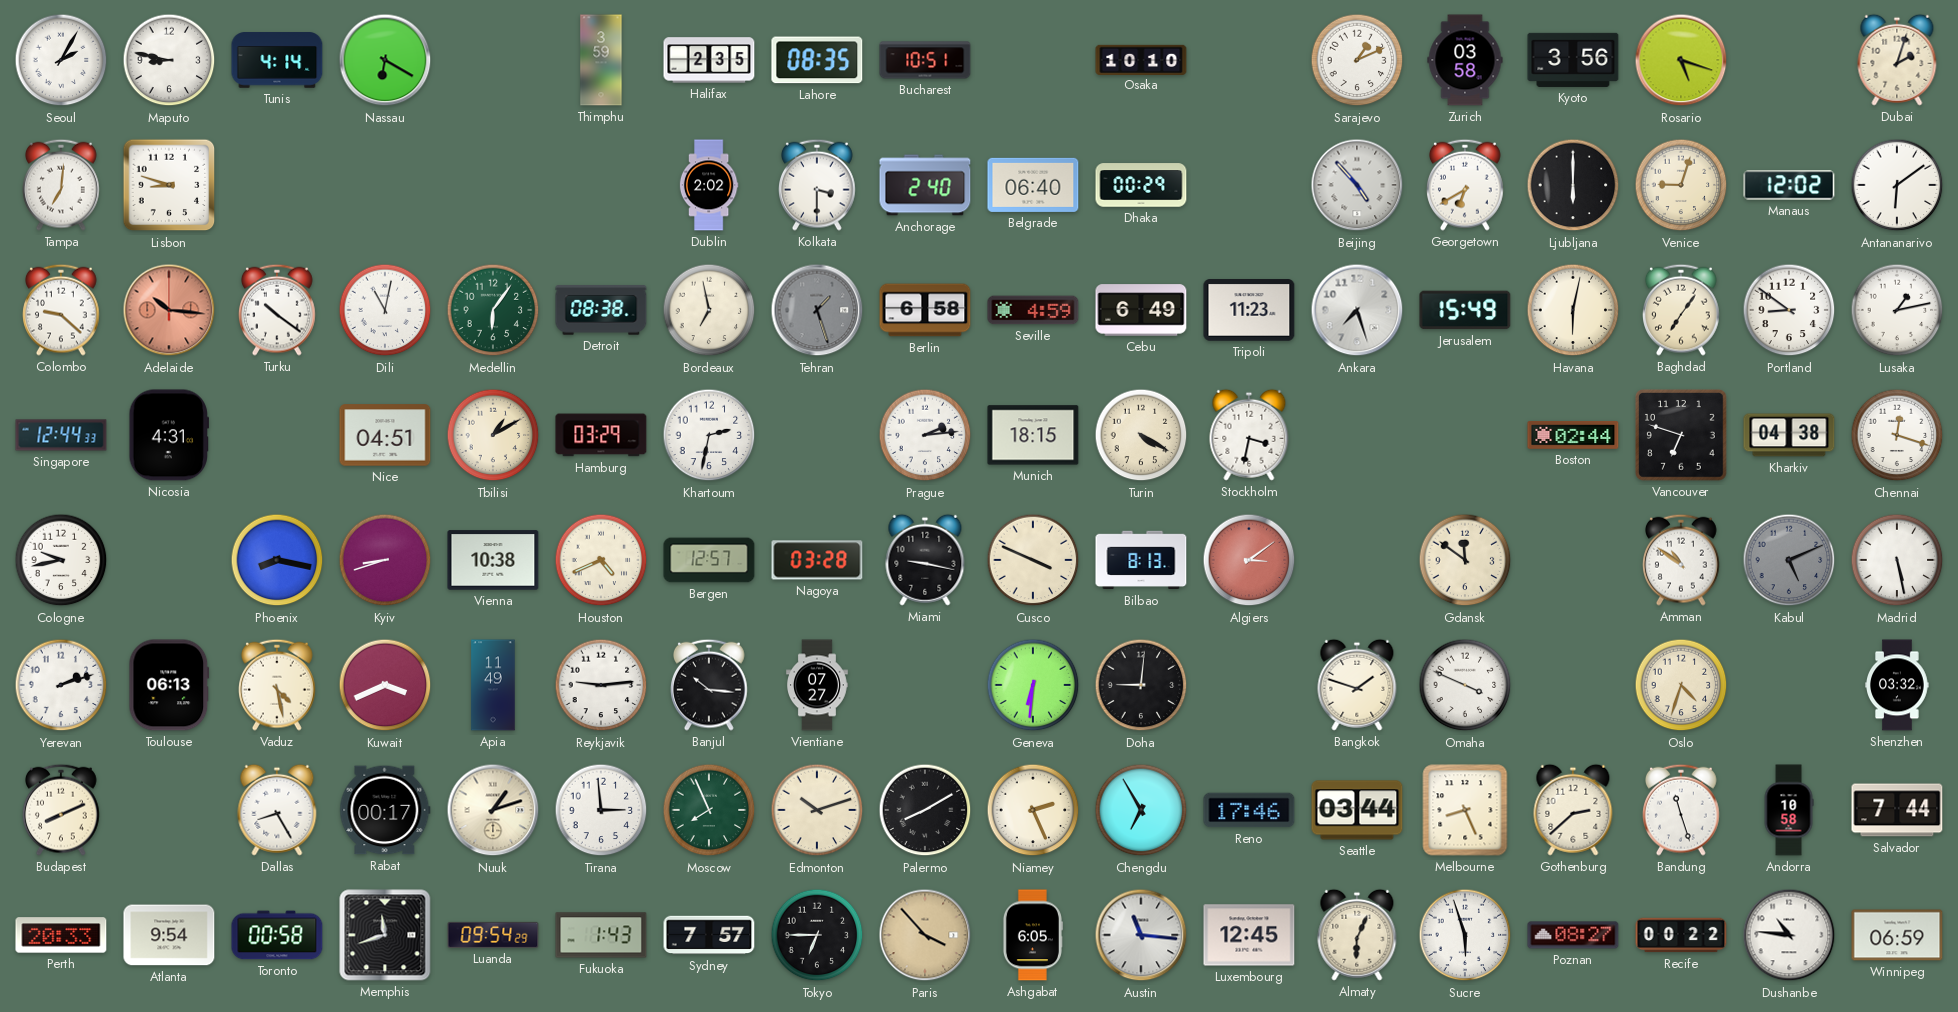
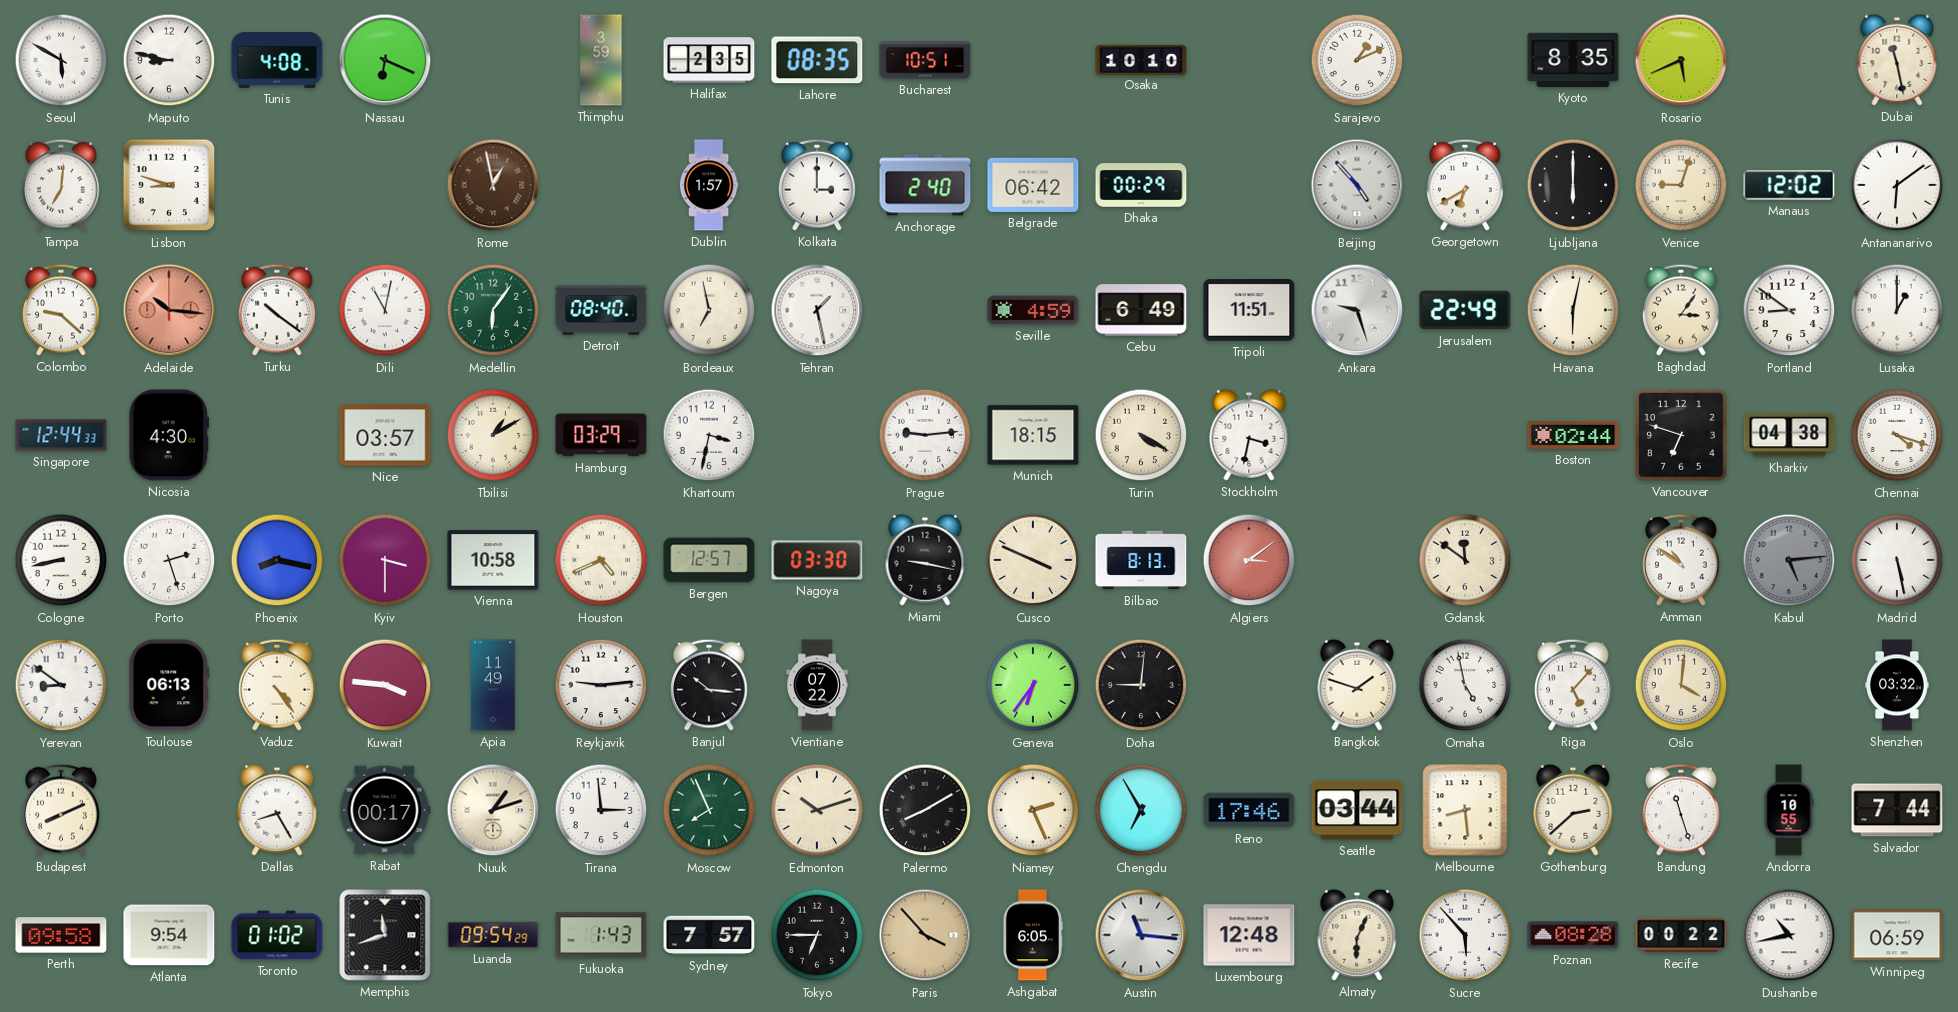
Seoul: 2:05 -> 5:50 (61, 60)
Tunis: 4:14 -> 4:08 (277, 60)
Nassau: 6:20 -> 6:19 (385, 60)
Zurich: 03:58 -> none (1465, 60)
Kyoto: 3:56 -> 8:35 (1573, 60)
Rosario: 5:18 -> 5:41 (1681, 60)
Dubai: 2:03 -> 11:28 (1897, 60)
Rome: none -> 12:58 (493, 185)
Dublin: 2:02 -> 1:57 (709, 185)
Kolkata: 3:30 -> 3:00 (818, 185)
Belgrade: 06:40 -> 06:42 (1033, 185)
Detroit: 08:38 -> 08:40 (601, 310)
Tehran: 1:27 -> 1:28 (817, 310)
Tehran dial: grey -> white (817, 310)
Berlin: 6:58 -> none (925, 310)
Tripoli: 11:23 -> 11:51 (1249, 310)
Ankara: 7:27 -> 9:27 (1357, 310)
Jerusalem: 15:49 -> 22:49 (1465, 310)
Baghdad: 7:06 -> 3:06 (1682, 310)
Lusaka: 1:13 -> 1:00 (1897, 310)
Nicosia: 4:31 -> 4:30 (168, 435)
Nice: 04:51 -> 03:57 (385, 435)
Khartoum: 2:32 -> 3:32 (709, 435)
Prague: 2:14 -> 9:14 (925, 435)
Chennai: 12:18 -> 4:18 (1897, 435)
Cologne: 9:43 -> 8:43 (61, 560)
Porto: none -> 2:27 (169, 560)
Kyiv: 8:42 -> 3:30 (385, 560)
Vienna: 10:38 -> 10:58 (493, 560)
Nagoya: 03:28 -> 03:30 (817, 560)
Kabul: 5:11 -> 5:14 (1789, 560)
Yerevan: 2:12 -> 8:51 (61, 685)
Vaduz: 4:28 -> 4:24 (278, 685)
Kuwait: 3:41 -> 3:46 (385, 685)
Vientiane: 07:27 -> 07:22 (817, 685)
Geneva: 6:31 -> 6:36 (1033, 685)
Omaha: 3:49 -> 4:58 (1465, 685)
Riga: none -> 5:07 (1574, 685)
Oslo: 4:33 -> 4:01 (1681, 685)
Melbourne: 8:26 -> 8:29 (1465, 810)
Andorra: 10:58 -> 10:55 (1789, 810)
Perth: 20:33 -> 09:58 (61, 935)
Toronto: 00:58 -> 01:02 (277, 935)
Luxembourg: 12:45 -> 12:48 (1249, 935)
Sucre: 5:57 -> 5:53 (1465, 935)
Poznan: 08:27 -> 08:28 (1573, 935)
Dushanbe: 10:46 -> 10:43 (1789, 935)
